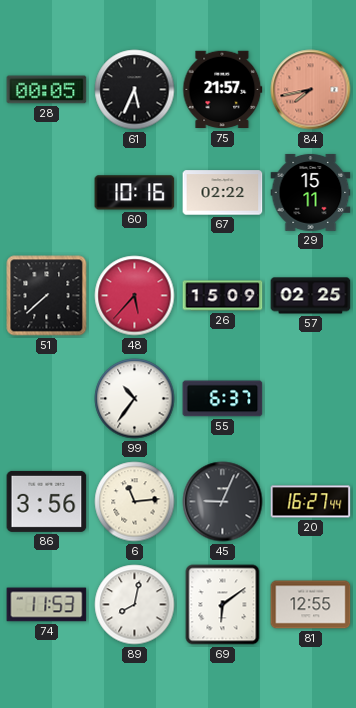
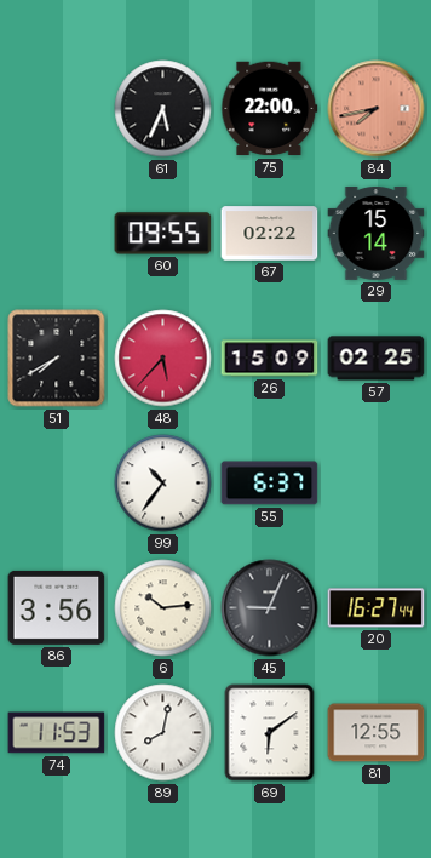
28: 00:05 -> none (47, 90)
75: 21:57 -> 22:00 (270, 109)
60: 10:16 -> 09:55 (163, 234)
29: 15:11 -> 15:14 (377, 233)
51: 7:38 -> 7:40 (57, 359)
6: 11:14 -> 10:14 (163, 608)
